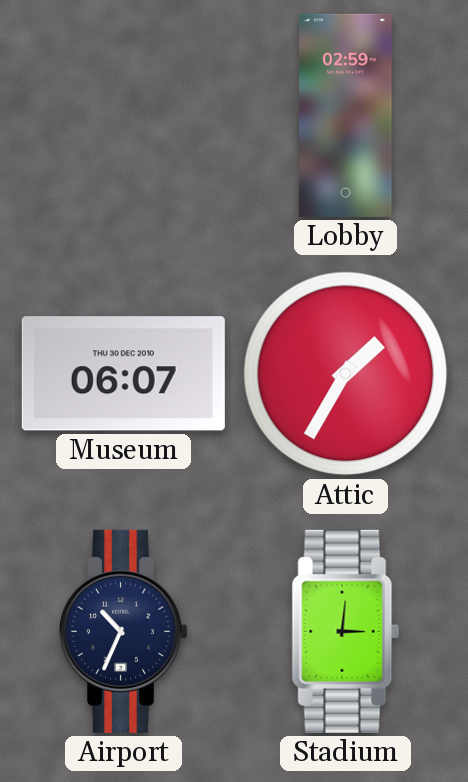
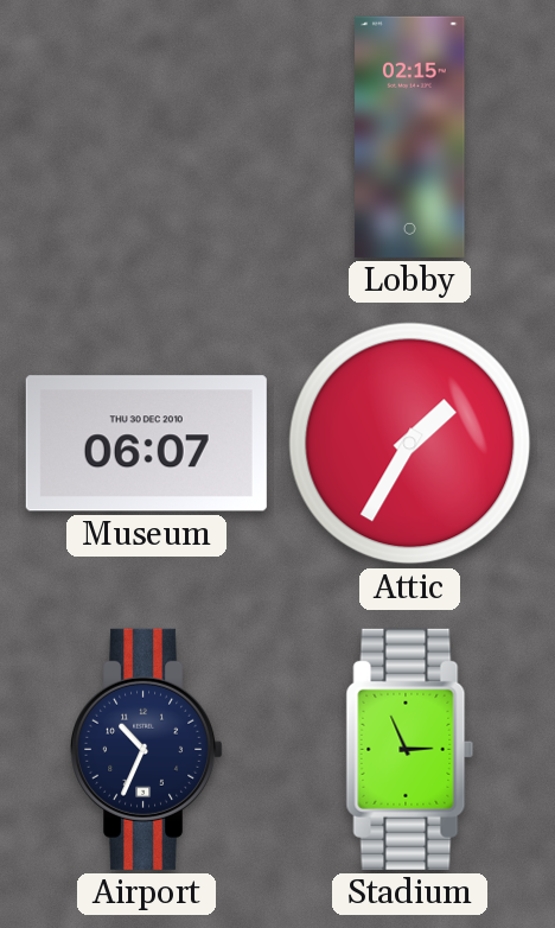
Lobby: 02:59 -> 02:15 (410, 136)
Stadium: 3:01 -> 2:56 (410, 749)
